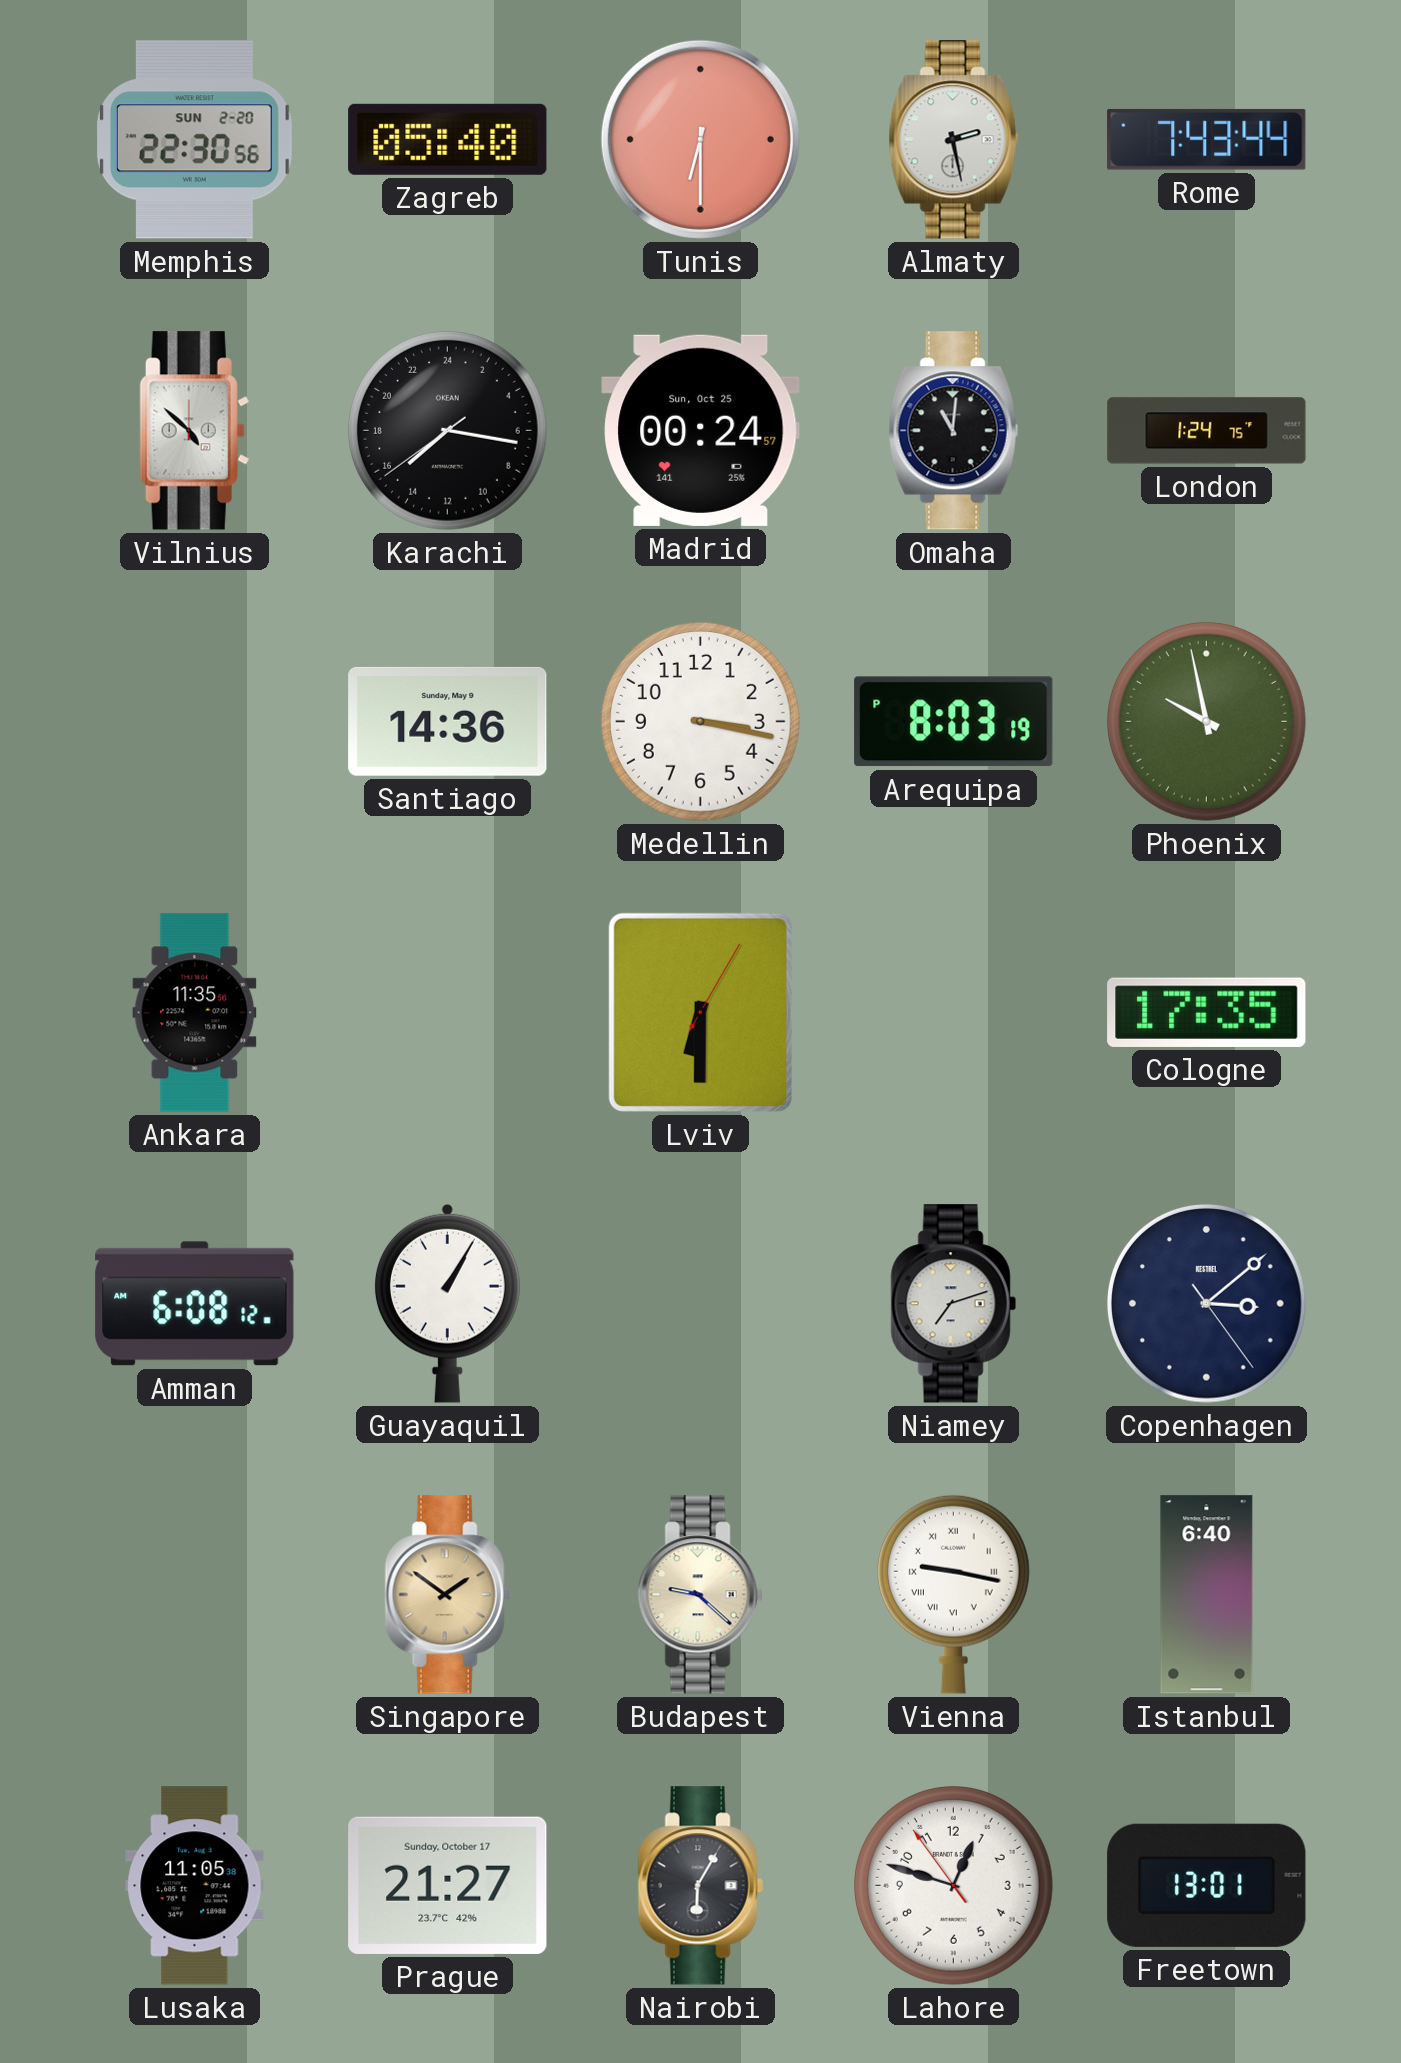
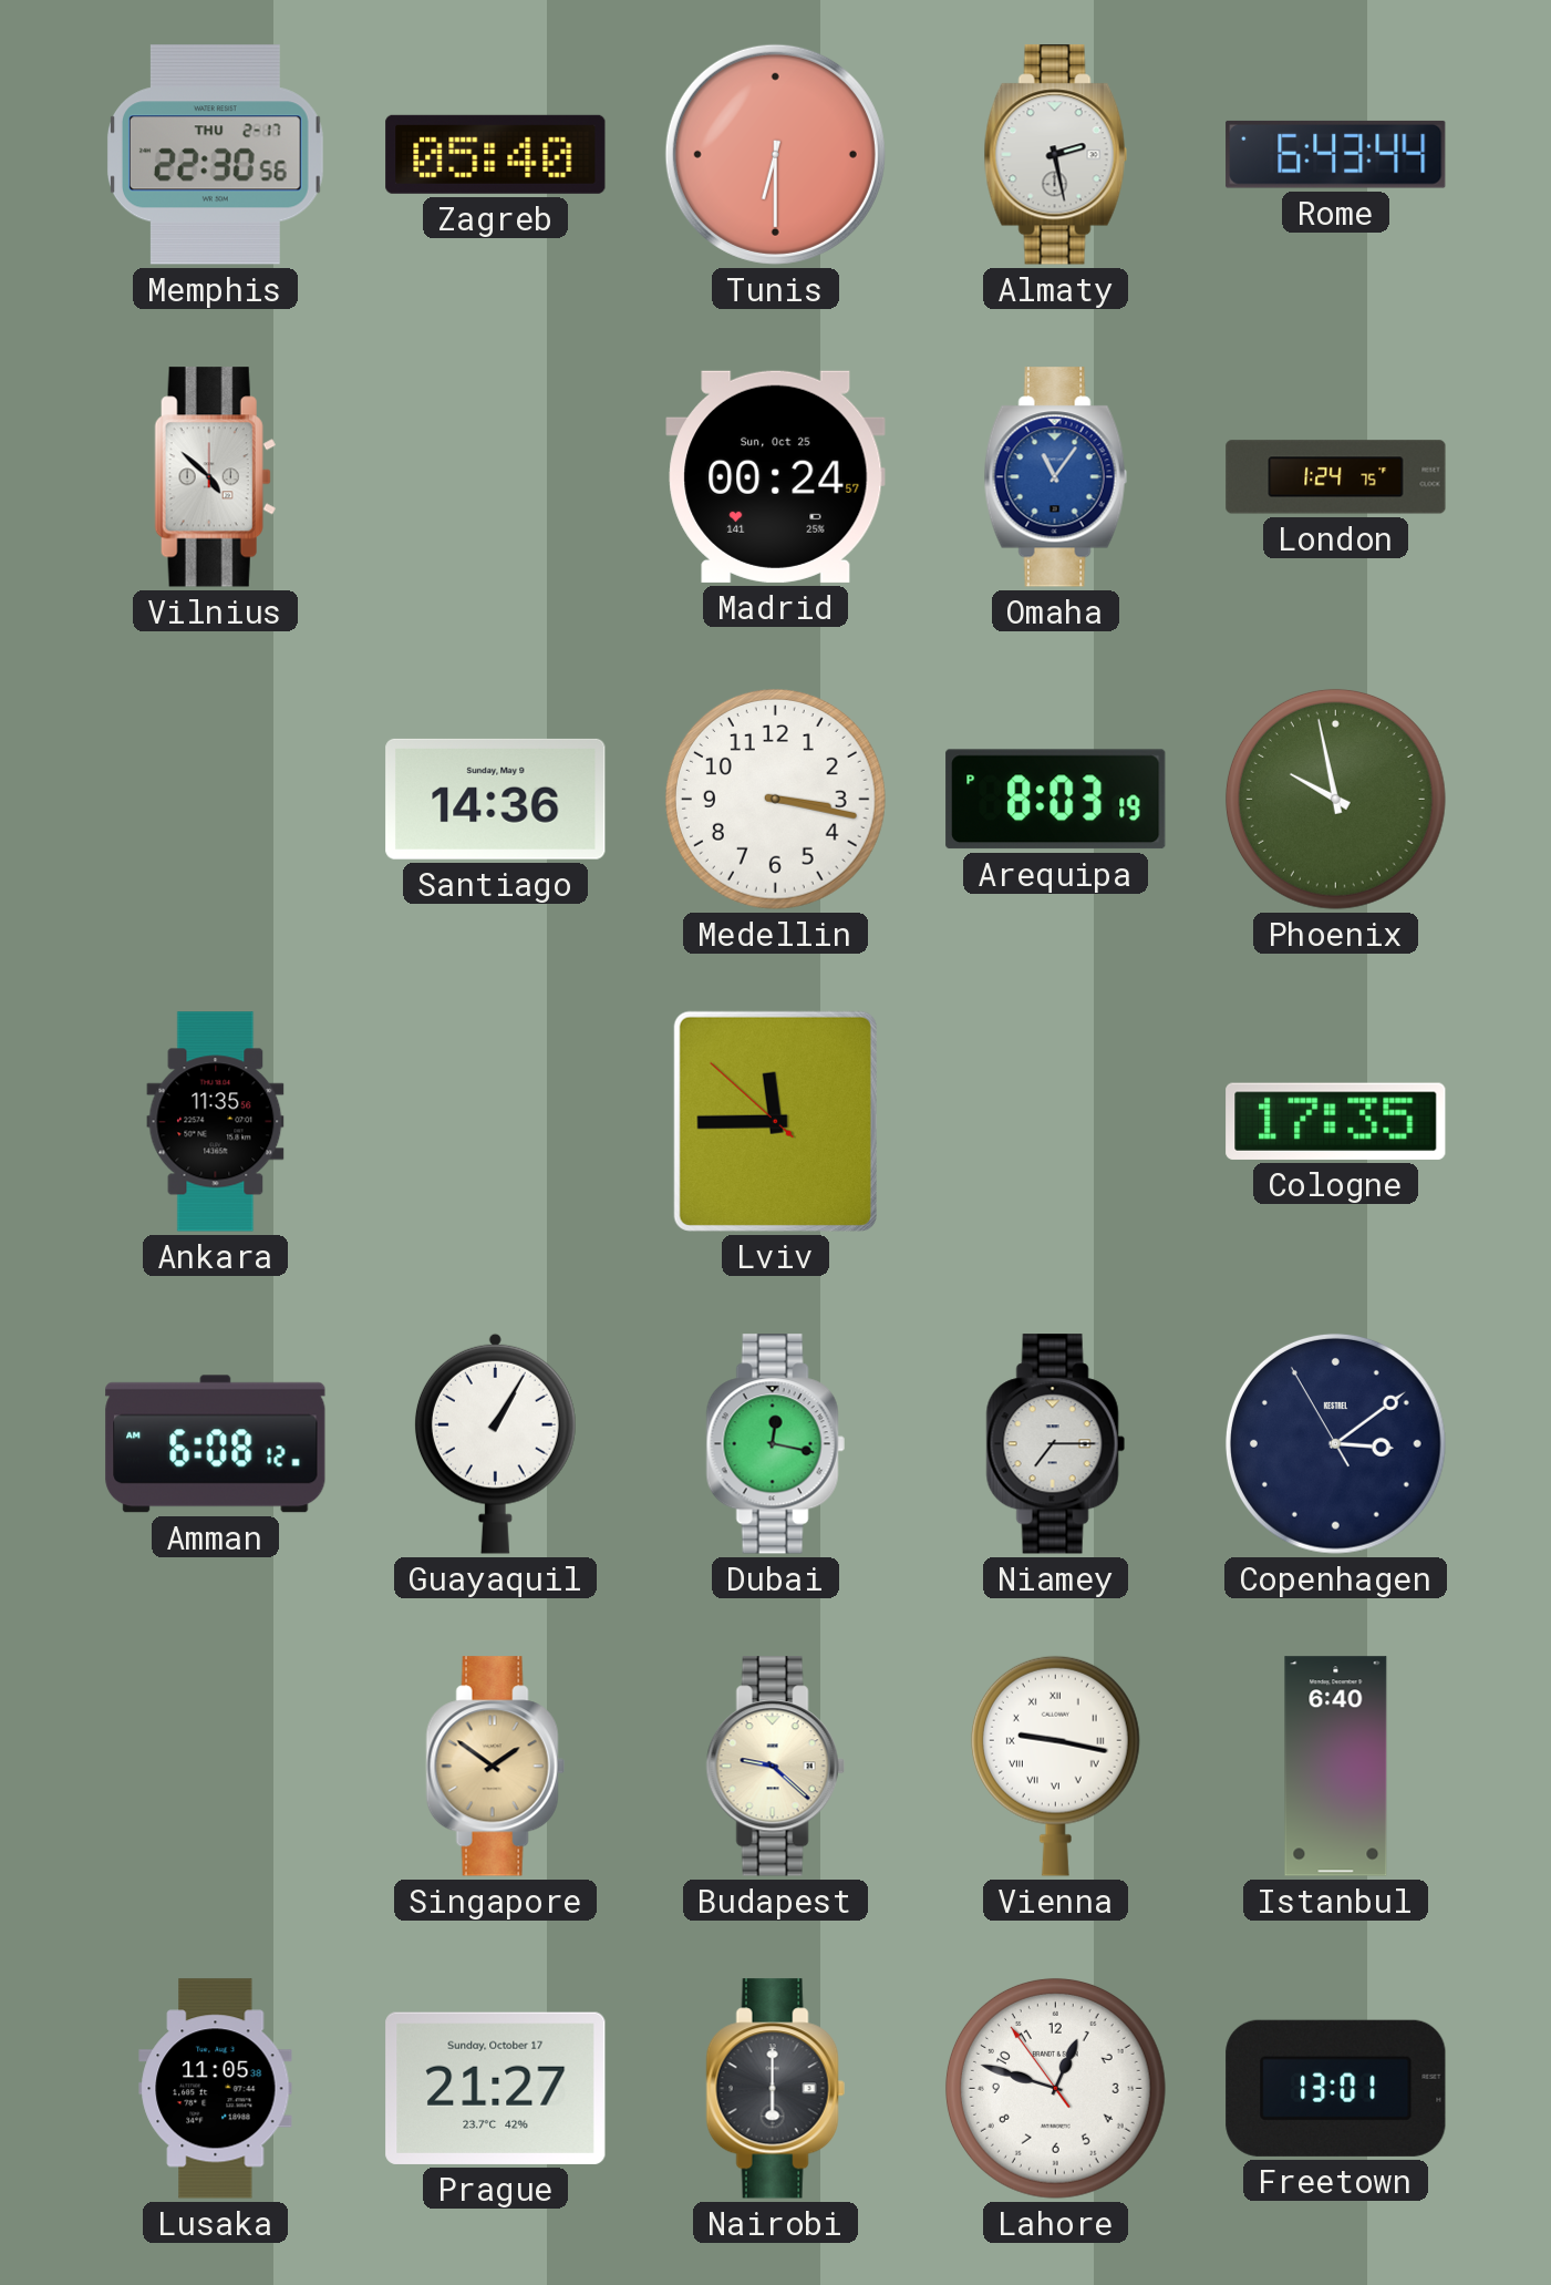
Memphis date: SUN 2-20 -> THU 2-17 (215, 155)
Rome: 7:43 -> 6:43 (1336, 154)
Karachi: 15:16 -> none (447, 430)
Omaha: 11:01 -> 11:06 (1055, 477)
Omaha dial: black -> blue (1055, 477)
Lviv: 6:30 -> 11:44 (775, 1121)
Dubai: none -> 12:17 (775, 1444)
Niamey: 7:12 -> 7:15 (1055, 1444)
Copenhagen: 3:08:24 -> 3:08:55 (1335, 1443)
Nairobi: 6:05 -> 6:00 (775, 2089)
